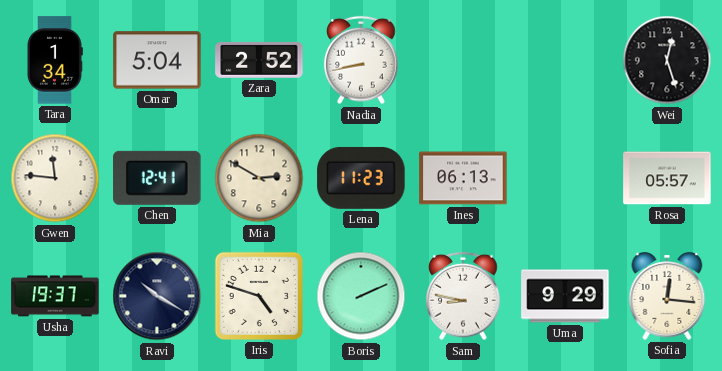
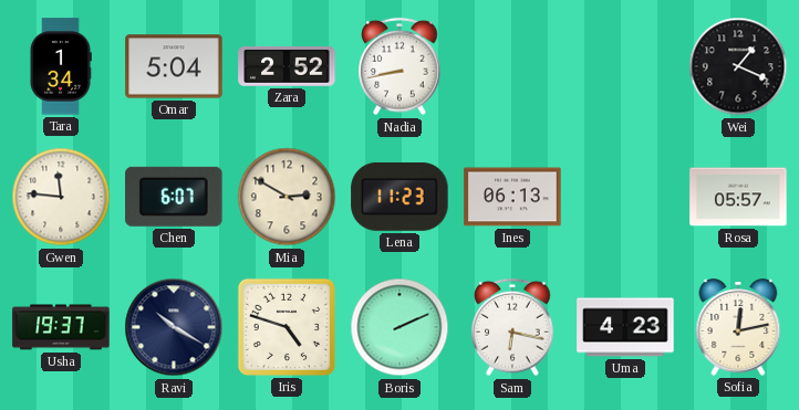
Wei: 12:27 -> 1:19 (738, 66)
Chen: 12:41 -> 6:07 (174, 197)
Sam: 8:47 -> 6:17 (512, 327)
Uma: 9:29 -> 4:23 (625, 327)
Sofia: 12:16 -> 12:13 (738, 327)
